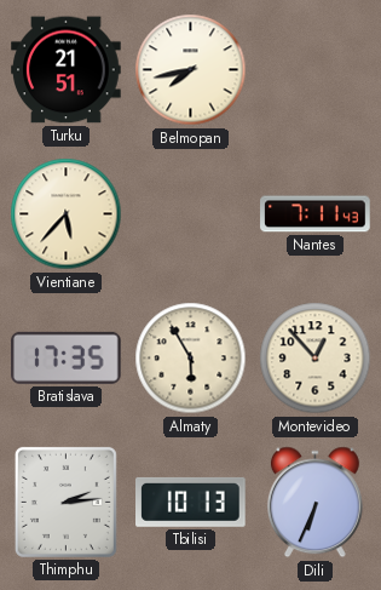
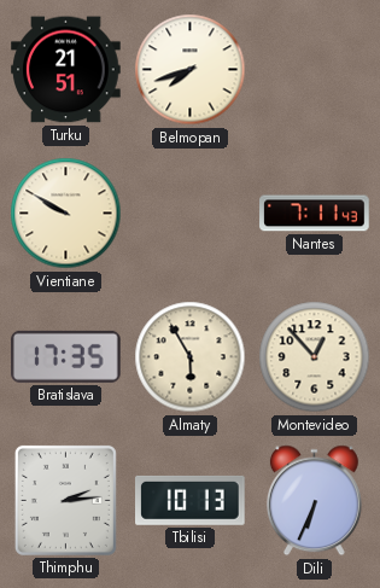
Belmopan: 7:43 -> 7:42 (191, 70)
Vientiane: 5:37 -> 9:50 (66, 214)
